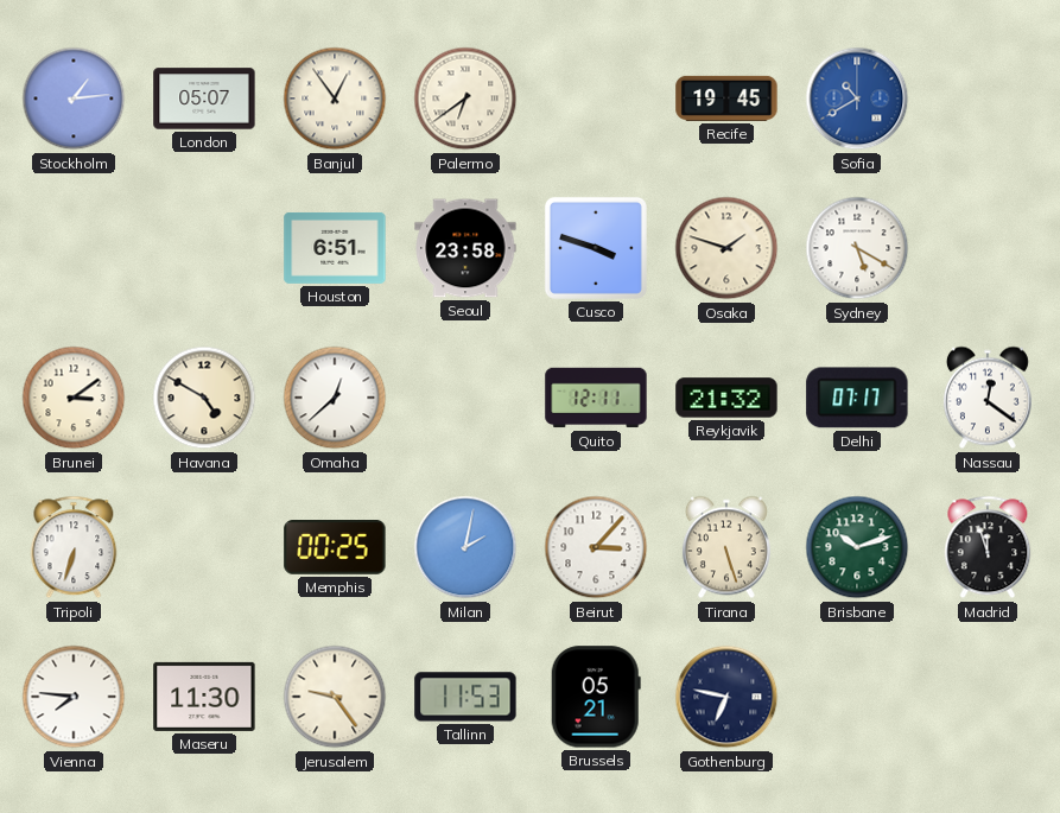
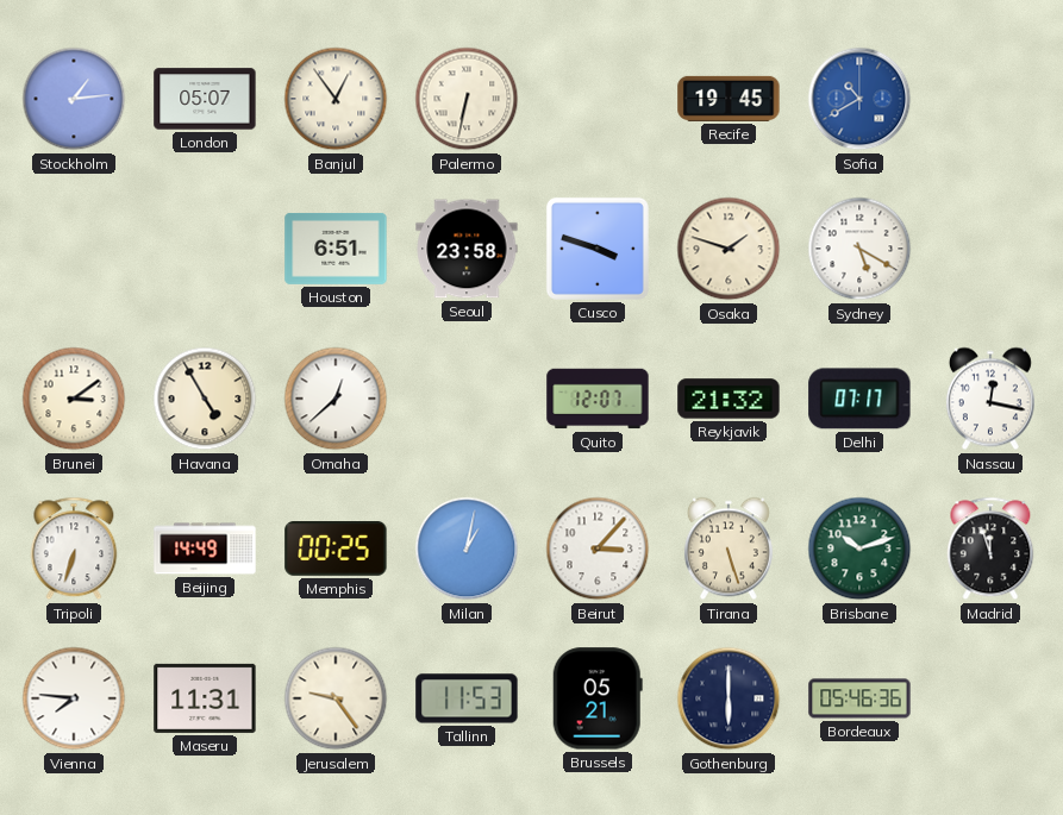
Palermo: 6:39 -> 6:32 (467, 99)
Havana: 4:50 -> 4:55 (205, 399)
Quito: 12:11 -> 12:07 (598, 399)
Nassau: 12:21 -> 12:17 (990, 399)
Beijing: none -> 14:49 (205, 548)
Milan: 2:02 -> 1:02 (467, 548)
Maseru: 11:30 -> 11:31 (205, 698)
Gothenburg: 6:47 -> 6:00 (729, 698)
Bordeaux: none -> 05:46 (859, 698)
